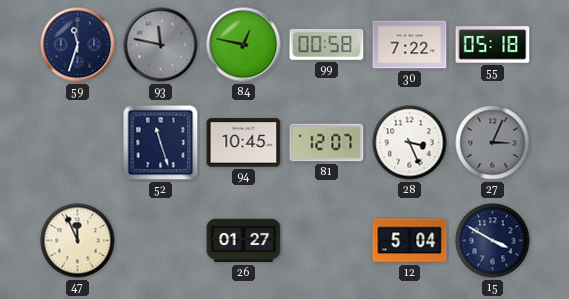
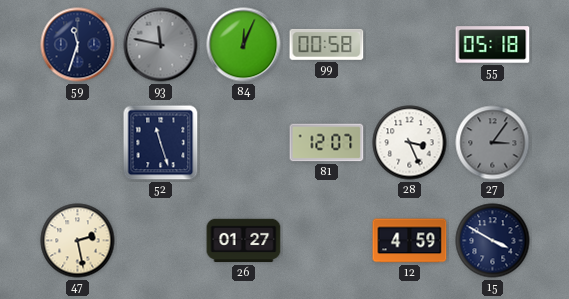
84: 12:47 -> 12:04 (244, 45)
30: 7:22 -> none (410, 45)
94: 10:45 -> none (244, 143)
27: 3:04 -> 3:06 (493, 143)
47: 11:56 -> 2:28 (78, 241)
12: 5:04 -> 4:59 (410, 241)
